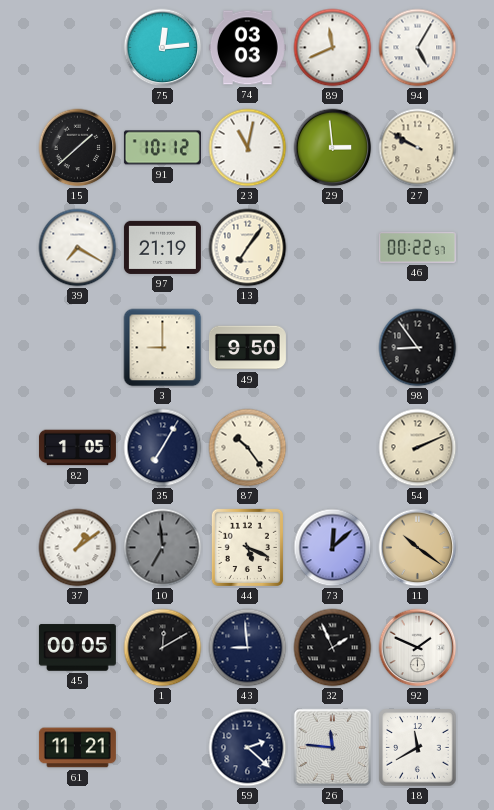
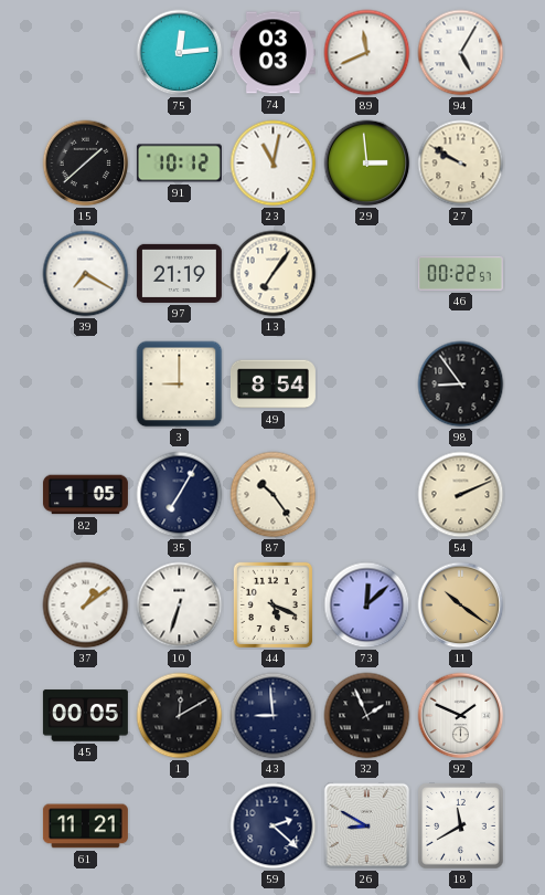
49: 9:50 -> 8:54 (272, 385)
10: 6:59 -> 6:33 (180, 606)
10 dial: grey -> white (180, 606)
26: 11:46 -> 8:50 (367, 826)
